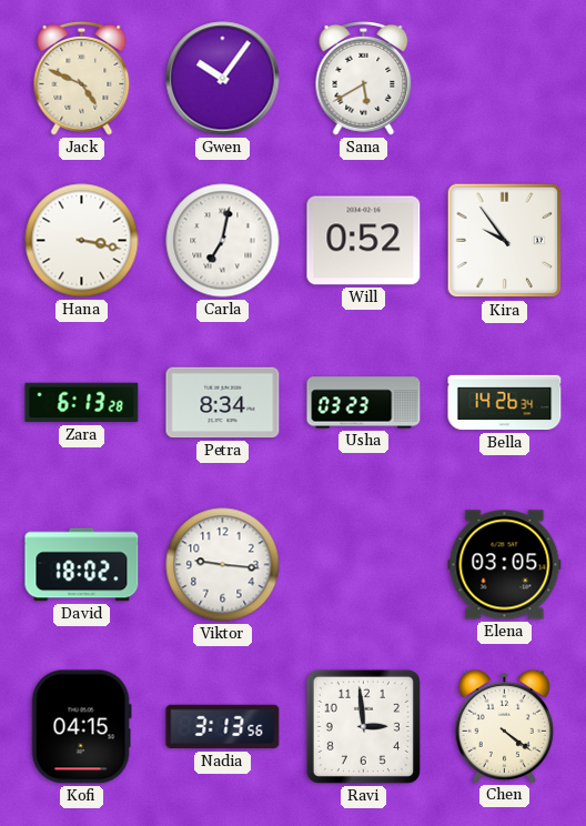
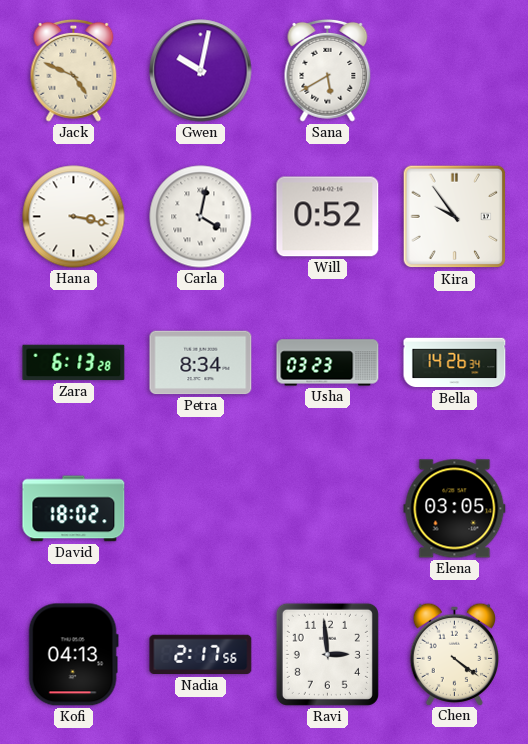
Gwen: 10:06 -> 10:02 (201, 71)
Carla: 7:02 -> 4:02 (201, 217)
Viktor: 9:16 -> none (223, 565)
Kofi: 04:15 -> 04:13 (73, 655)
Nadia: 3:13 -> 2:17 (201, 655)
